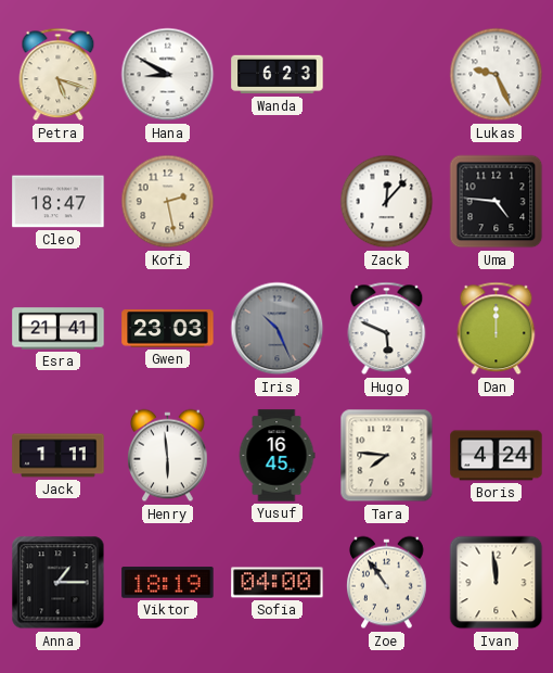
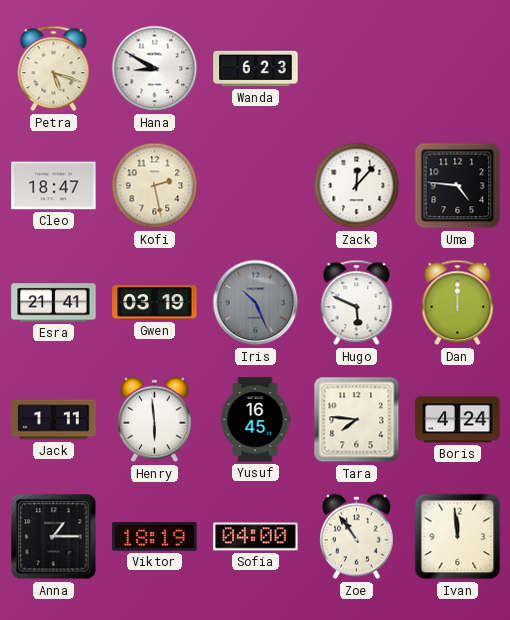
Lukas: 9:26 -> none (497, 75)
Gwen: 23:03 -> 03:19 (155, 303)
